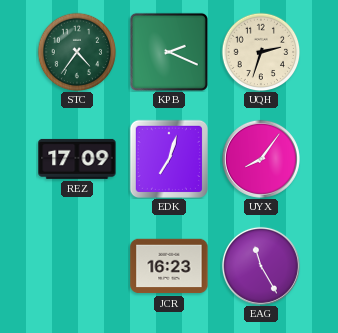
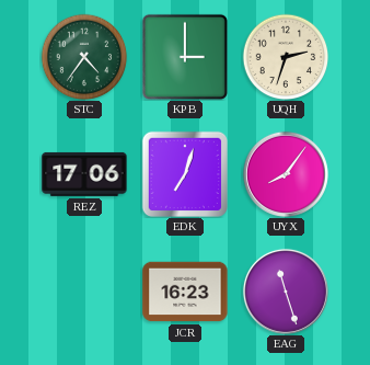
KPB: 2:19 -> 3:00 (185, 57)
REZ: 17:09 -> 17:06 (84, 174)
EAG: 11:25 -> 11:27 (286, 292)
